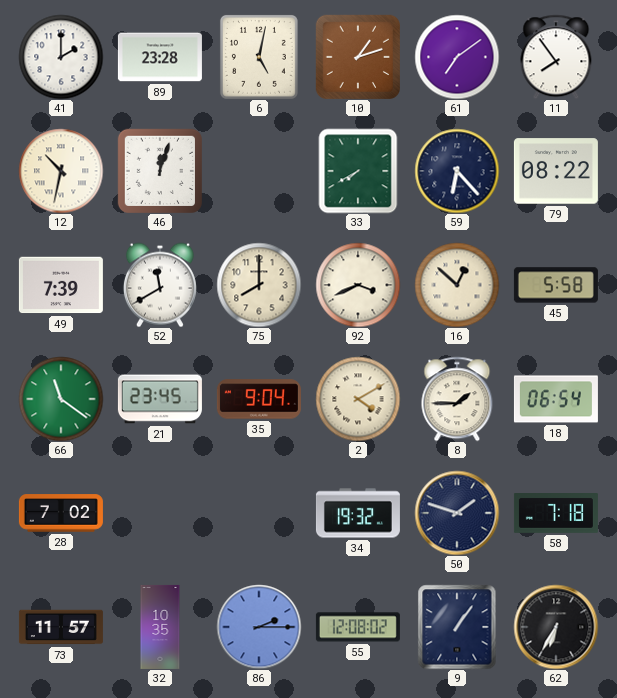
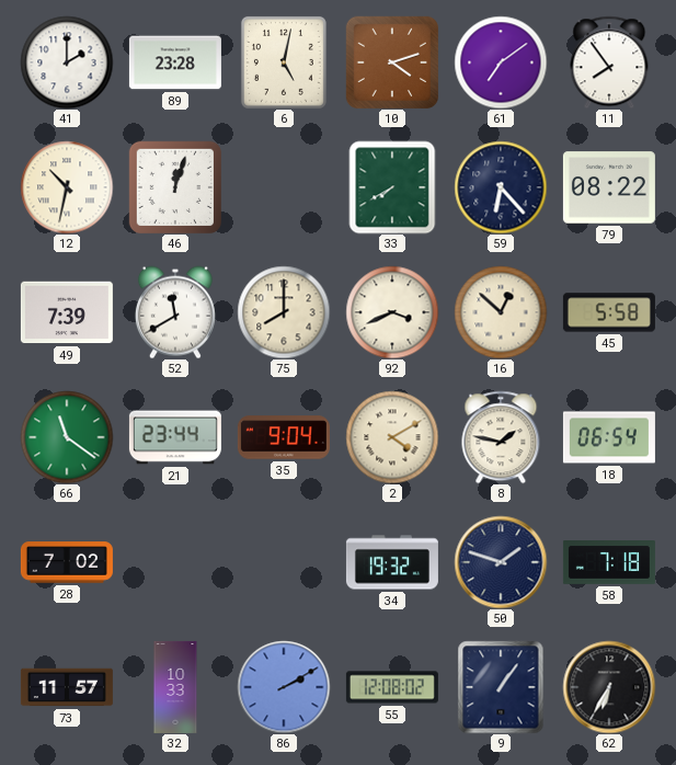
10: 1:12 -> 4:12 (391, 61)
21: 23:45 -> 23:44 (175, 437)
8: 1:45 -> 1:47 (501, 437)
32: 10:35 -> 10:33 (175, 687)
86: 2:15 -> 2:10 (284, 687)
